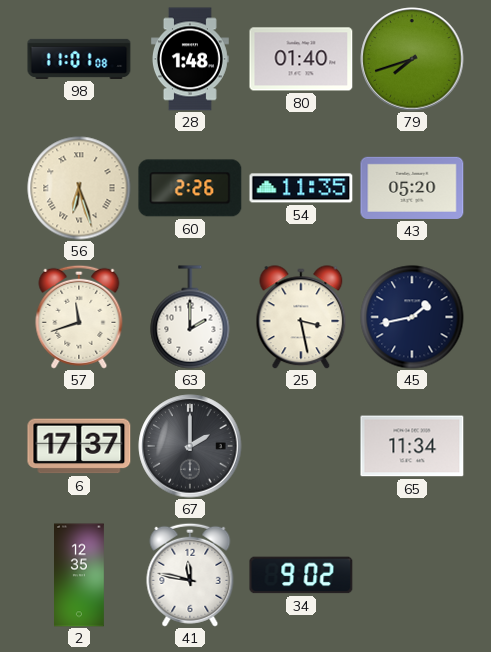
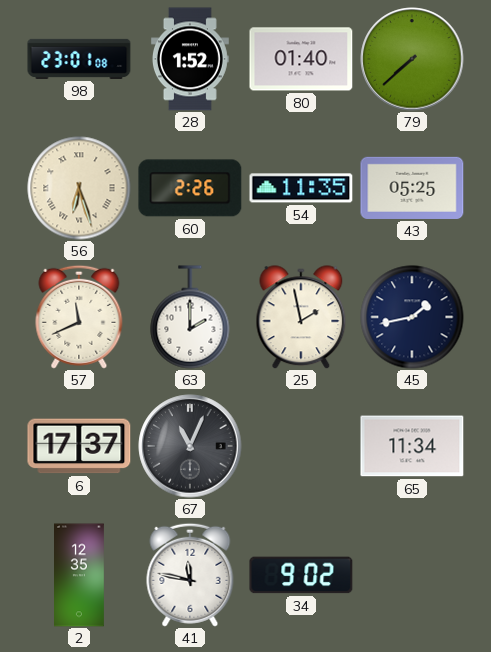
98: 11:01 -> 23:01 (79, 59)
28: 1:48 -> 1:52 (190, 59)
79: 7:42 -> 7:38 (412, 59)
43: 05:20 -> 05:25 (412, 188)
57: 11:42 -> 11:41 (79, 317)
25: 3:28 -> 1:58 (301, 317)
67: 2:00 -> 11:04 (190, 446)
